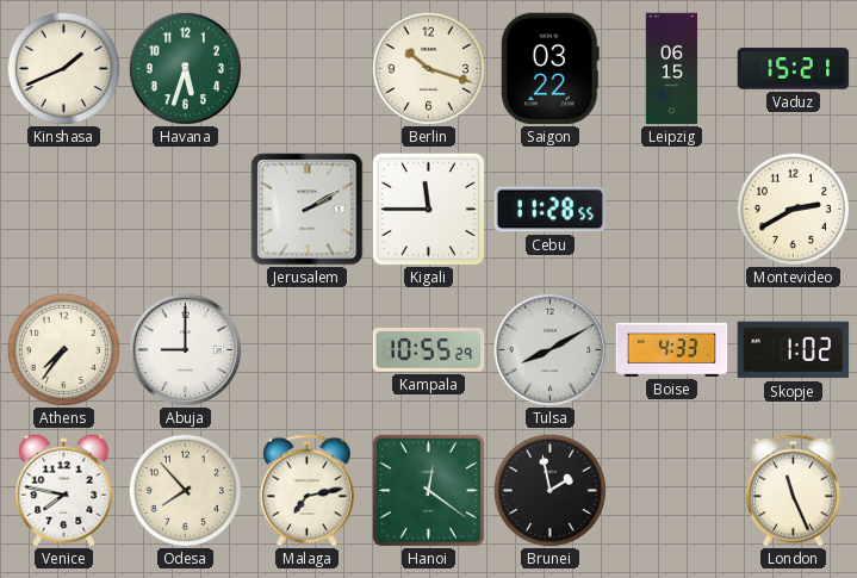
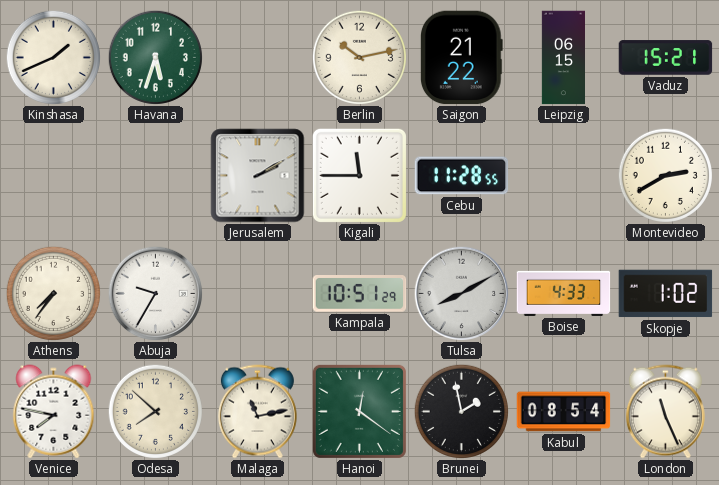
Berlin: 10:18 -> 10:13 (359, 57)
Saigon: 03:22 -> 21:22 (461, 58)
Abuja: 9:00 -> 9:35 (155, 293)
Kampala: 10:55 -> 10:51 (360, 294)
Odesa: 7:53 -> 7:52 (155, 411)
Malaga: 7:13 -> 11:13 (257, 412)
Kabul: none -> 08:54 (564, 412)
